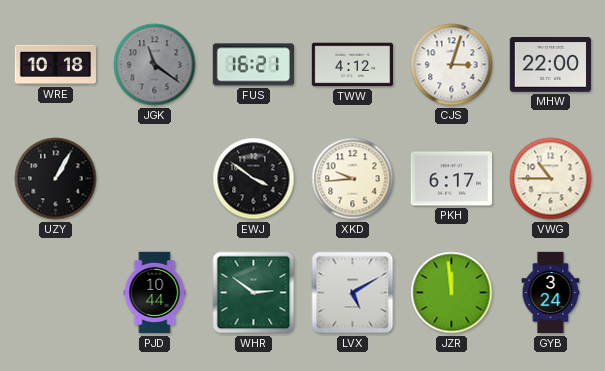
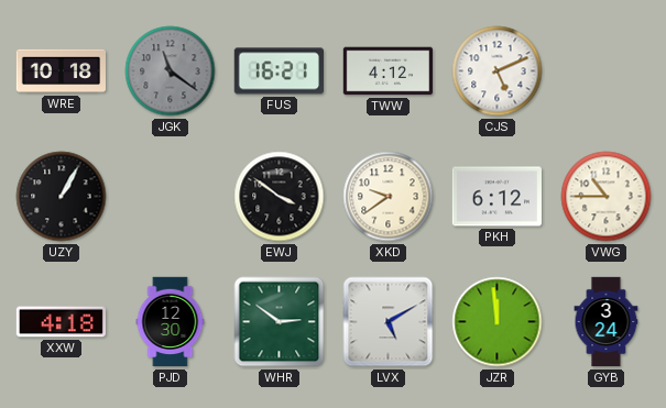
CJS: 3:03 -> 5:11 (498, 71)
MHW: 22:00 -> none (550, 65)
XKD: 9:44 -> 9:39 (389, 197)
PKH: 6:17 -> 6:12 (496, 197)
XXW: none -> 4:18 (61, 322)
PJD: 10:44 -> 12:30 (171, 322)
